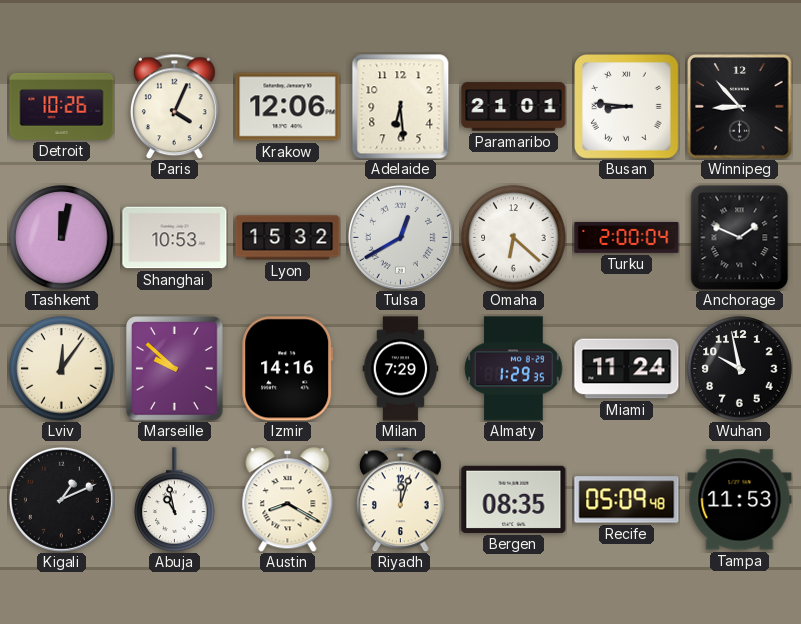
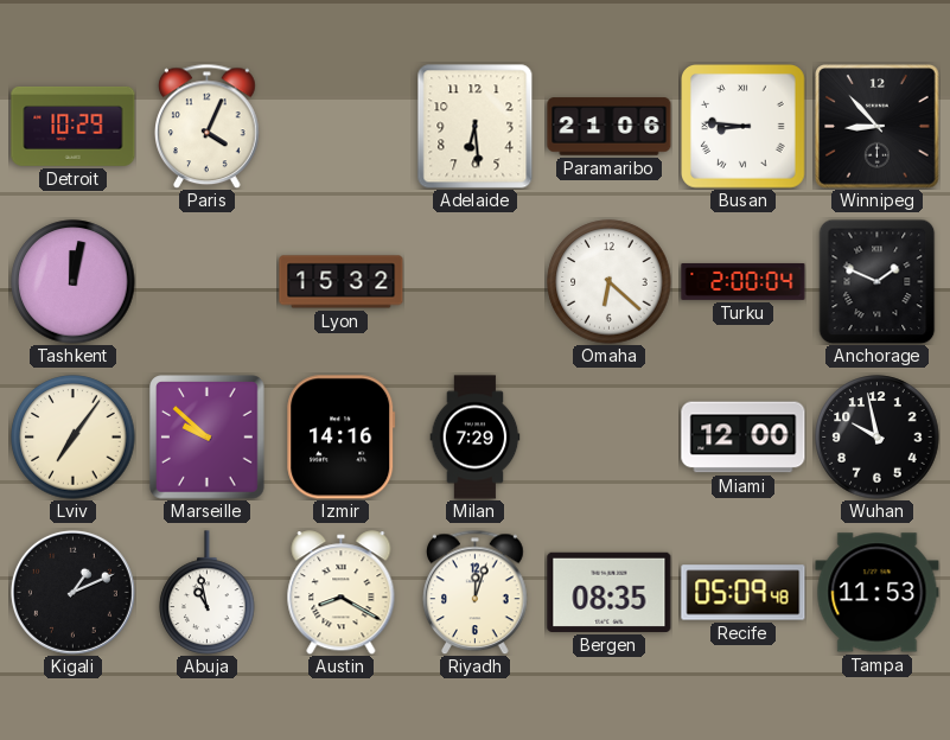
Detroit: 10:26 -> 10:29 (74, 126)
Krakow: 12:06 -> none (288, 107)
Paramaribo: 21:01 -> 21:06 (610, 127)
Shanghai: 10:53 -> none (175, 238)
Tulsa: 12:40 -> none (400, 237)
Lviv: 12:06 -> 7:06 (74, 438)
Almaty: 1:29 -> none (514, 369)
Miami: 11:24 -> 12:00 (744, 438)
